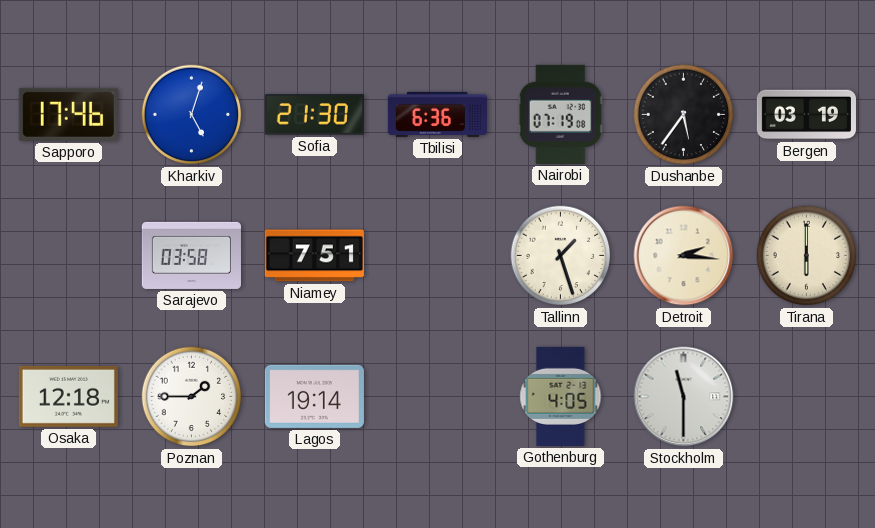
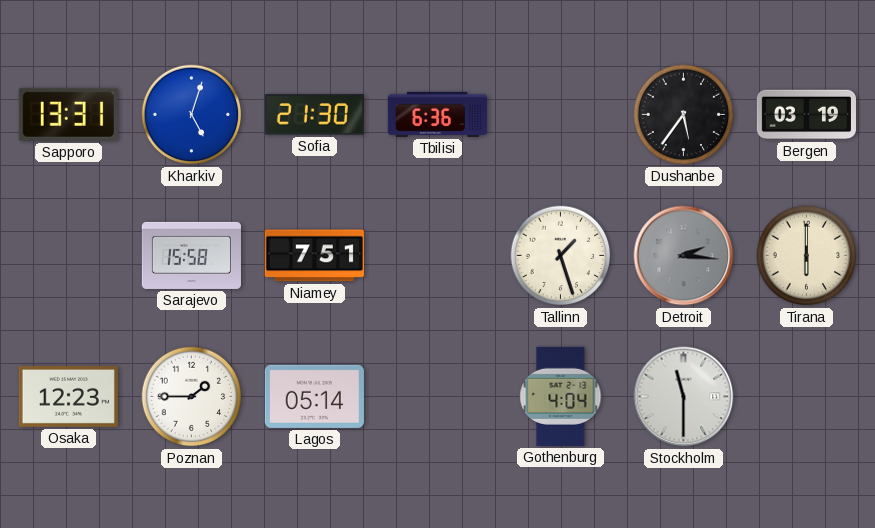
Sapporo: 17:46 -> 13:31 (68, 114)
Nairobi: 07:19 -> none (560, 114)
Sarajevo: 03:58 -> 15:58 (191, 255)
Detroit dial: cream -> grey (684, 256)
Osaka: 12:18 -> 12:23 (68, 396)
Lagos: 19:14 -> 05:14 (314, 396)
Gothenburg: 4:05 -> 4:04 (561, 396)
